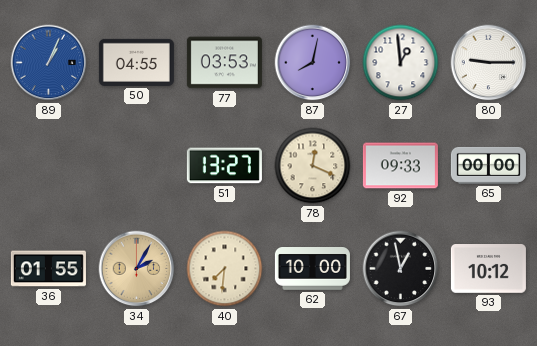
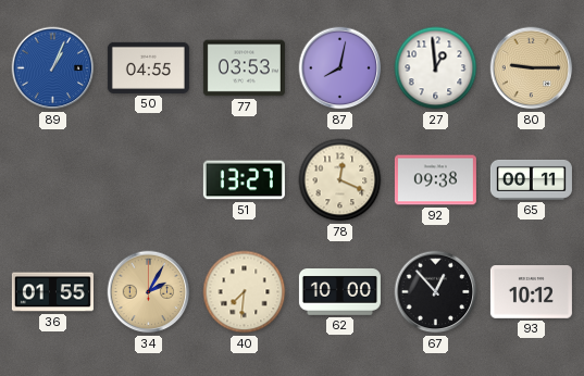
80 dial: white -> champagne (532, 68)
92: 09:33 -> 09:38 (435, 180)
65: 00:00 -> 00:11 (531, 179)
67: 12:58 -> 12:53 (436, 292)
